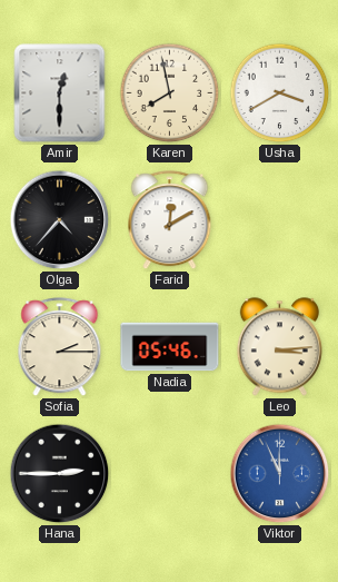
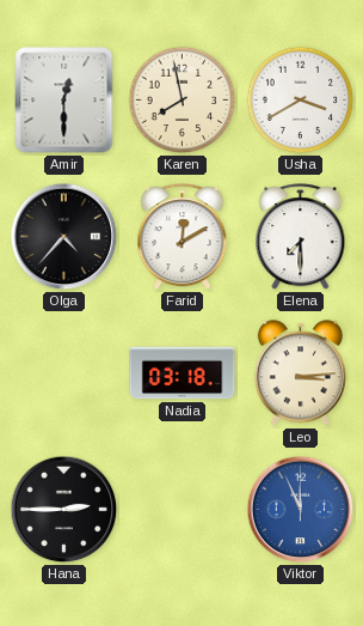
Elena: none -> 7:30 (301, 237)
Sofia: 2:15 -> none (60, 347)
Nadia: 05:46 -> 03:18 (183, 373)
